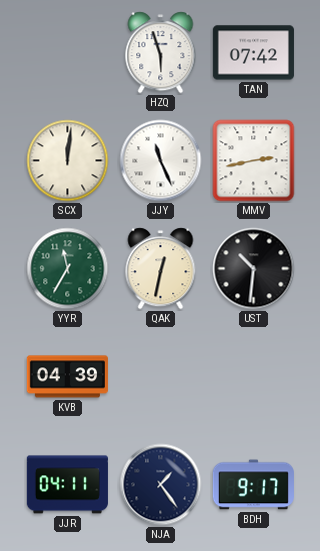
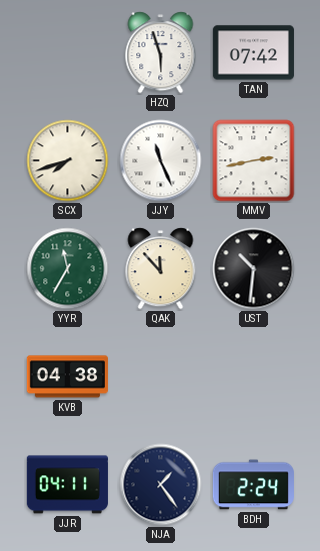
SCX: 12:01 -> 7:42 (68, 161)
QAK: 12:32 -> 11:53 (161, 269)
KVB: 04:39 -> 04:38 (67, 377)
BDH: 9:17 -> 2:24 (253, 485)
